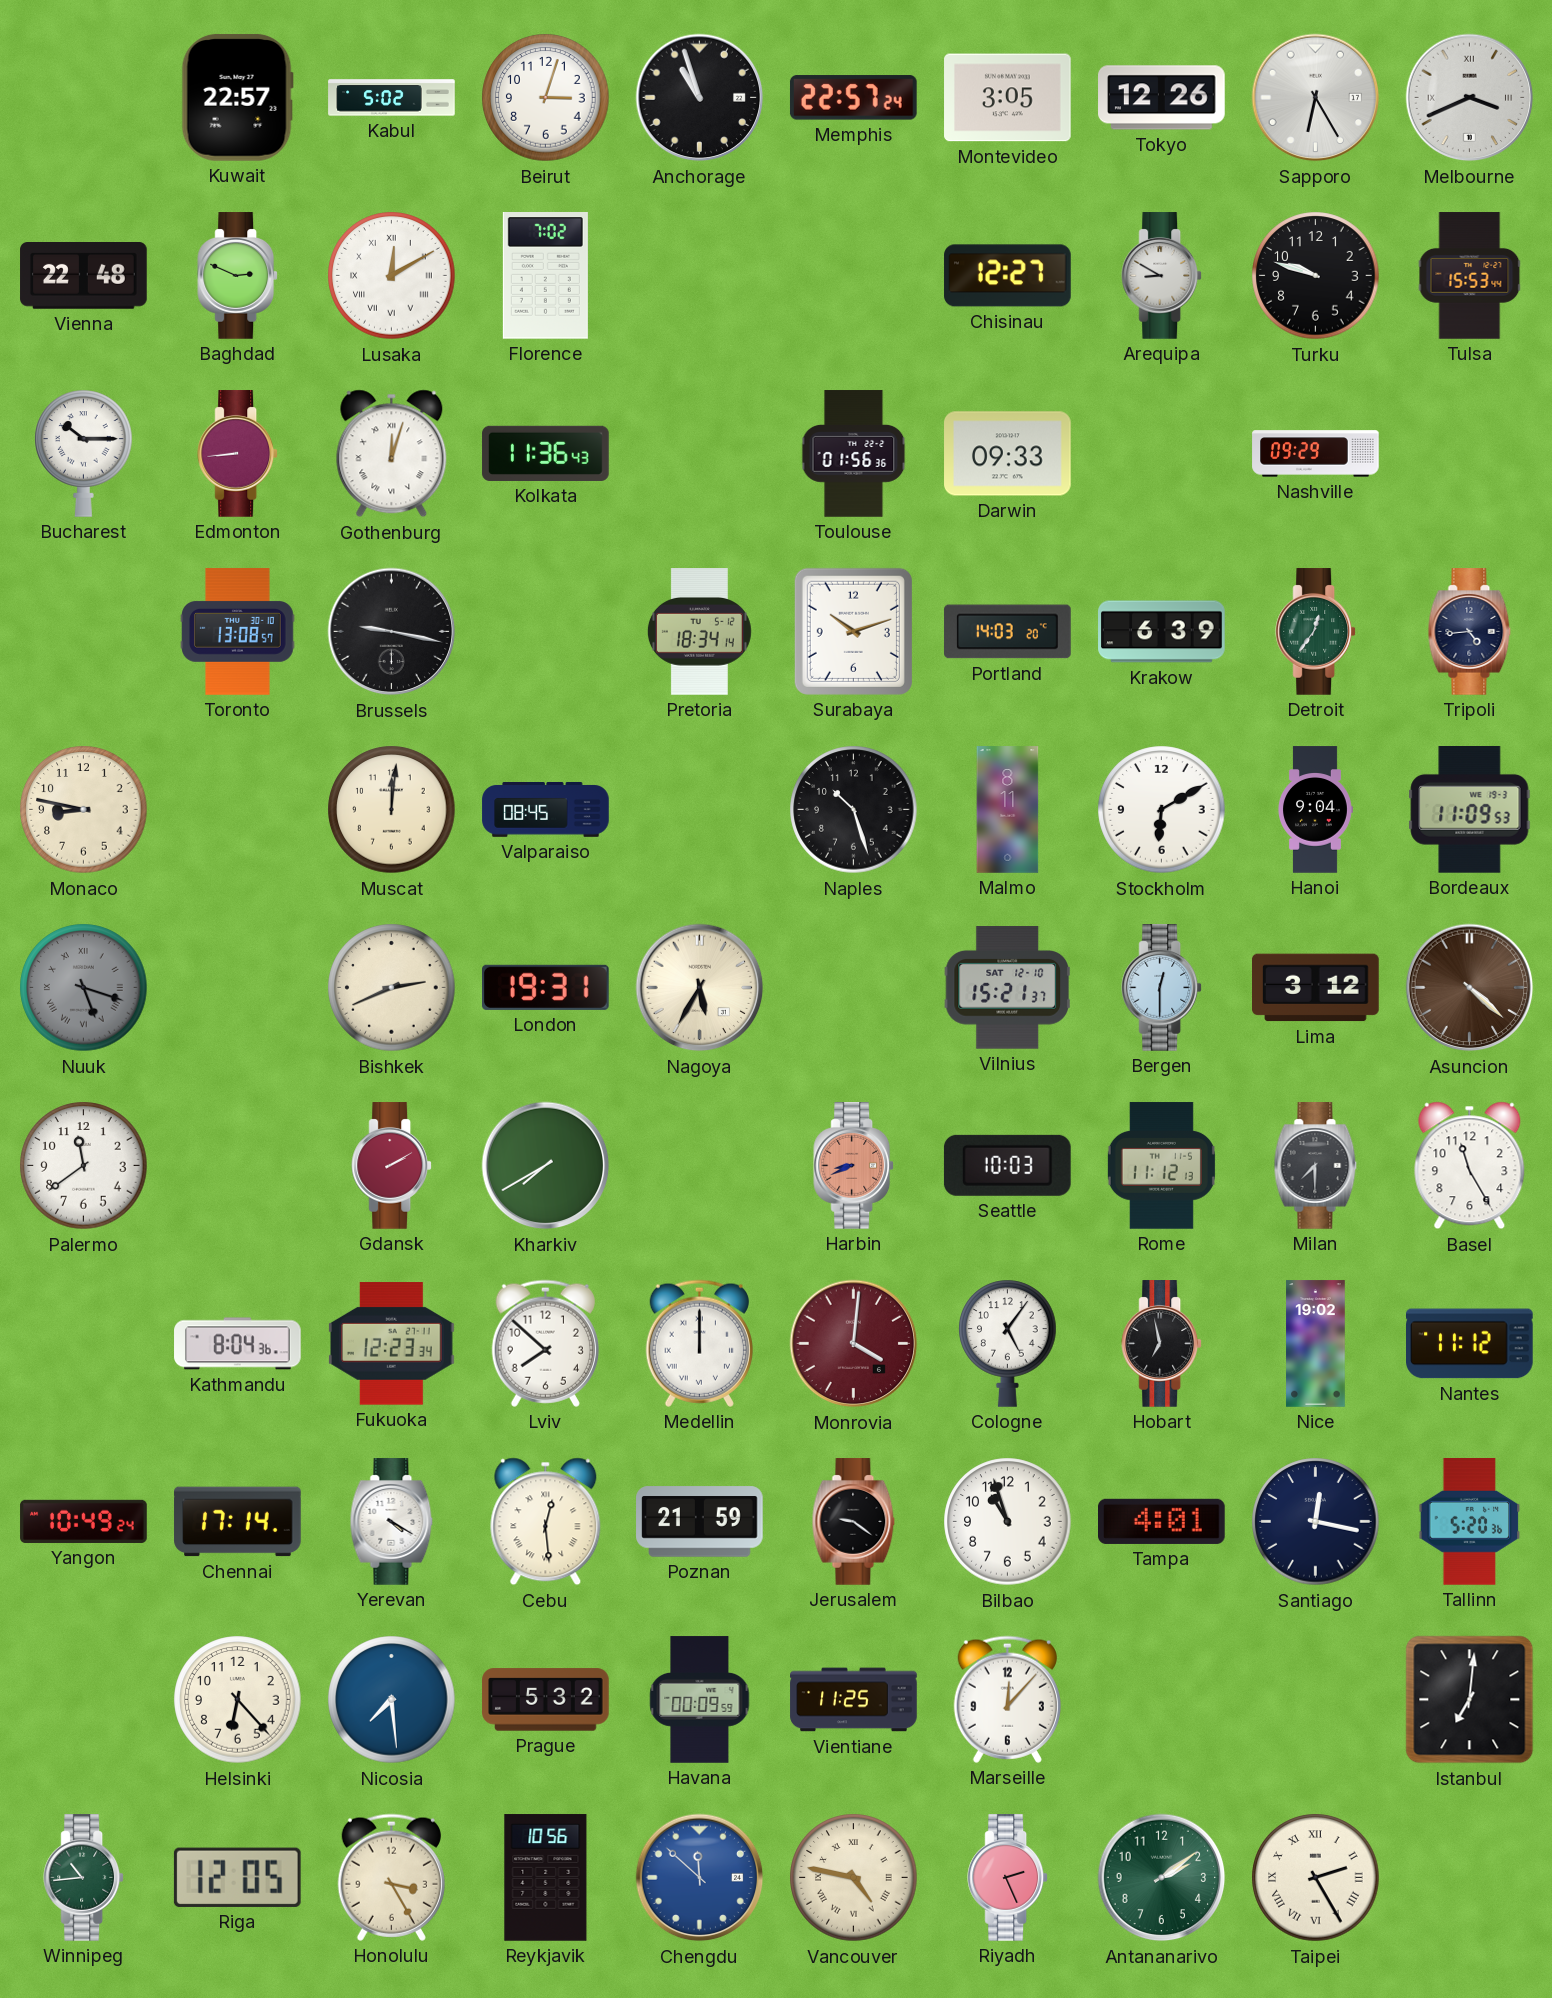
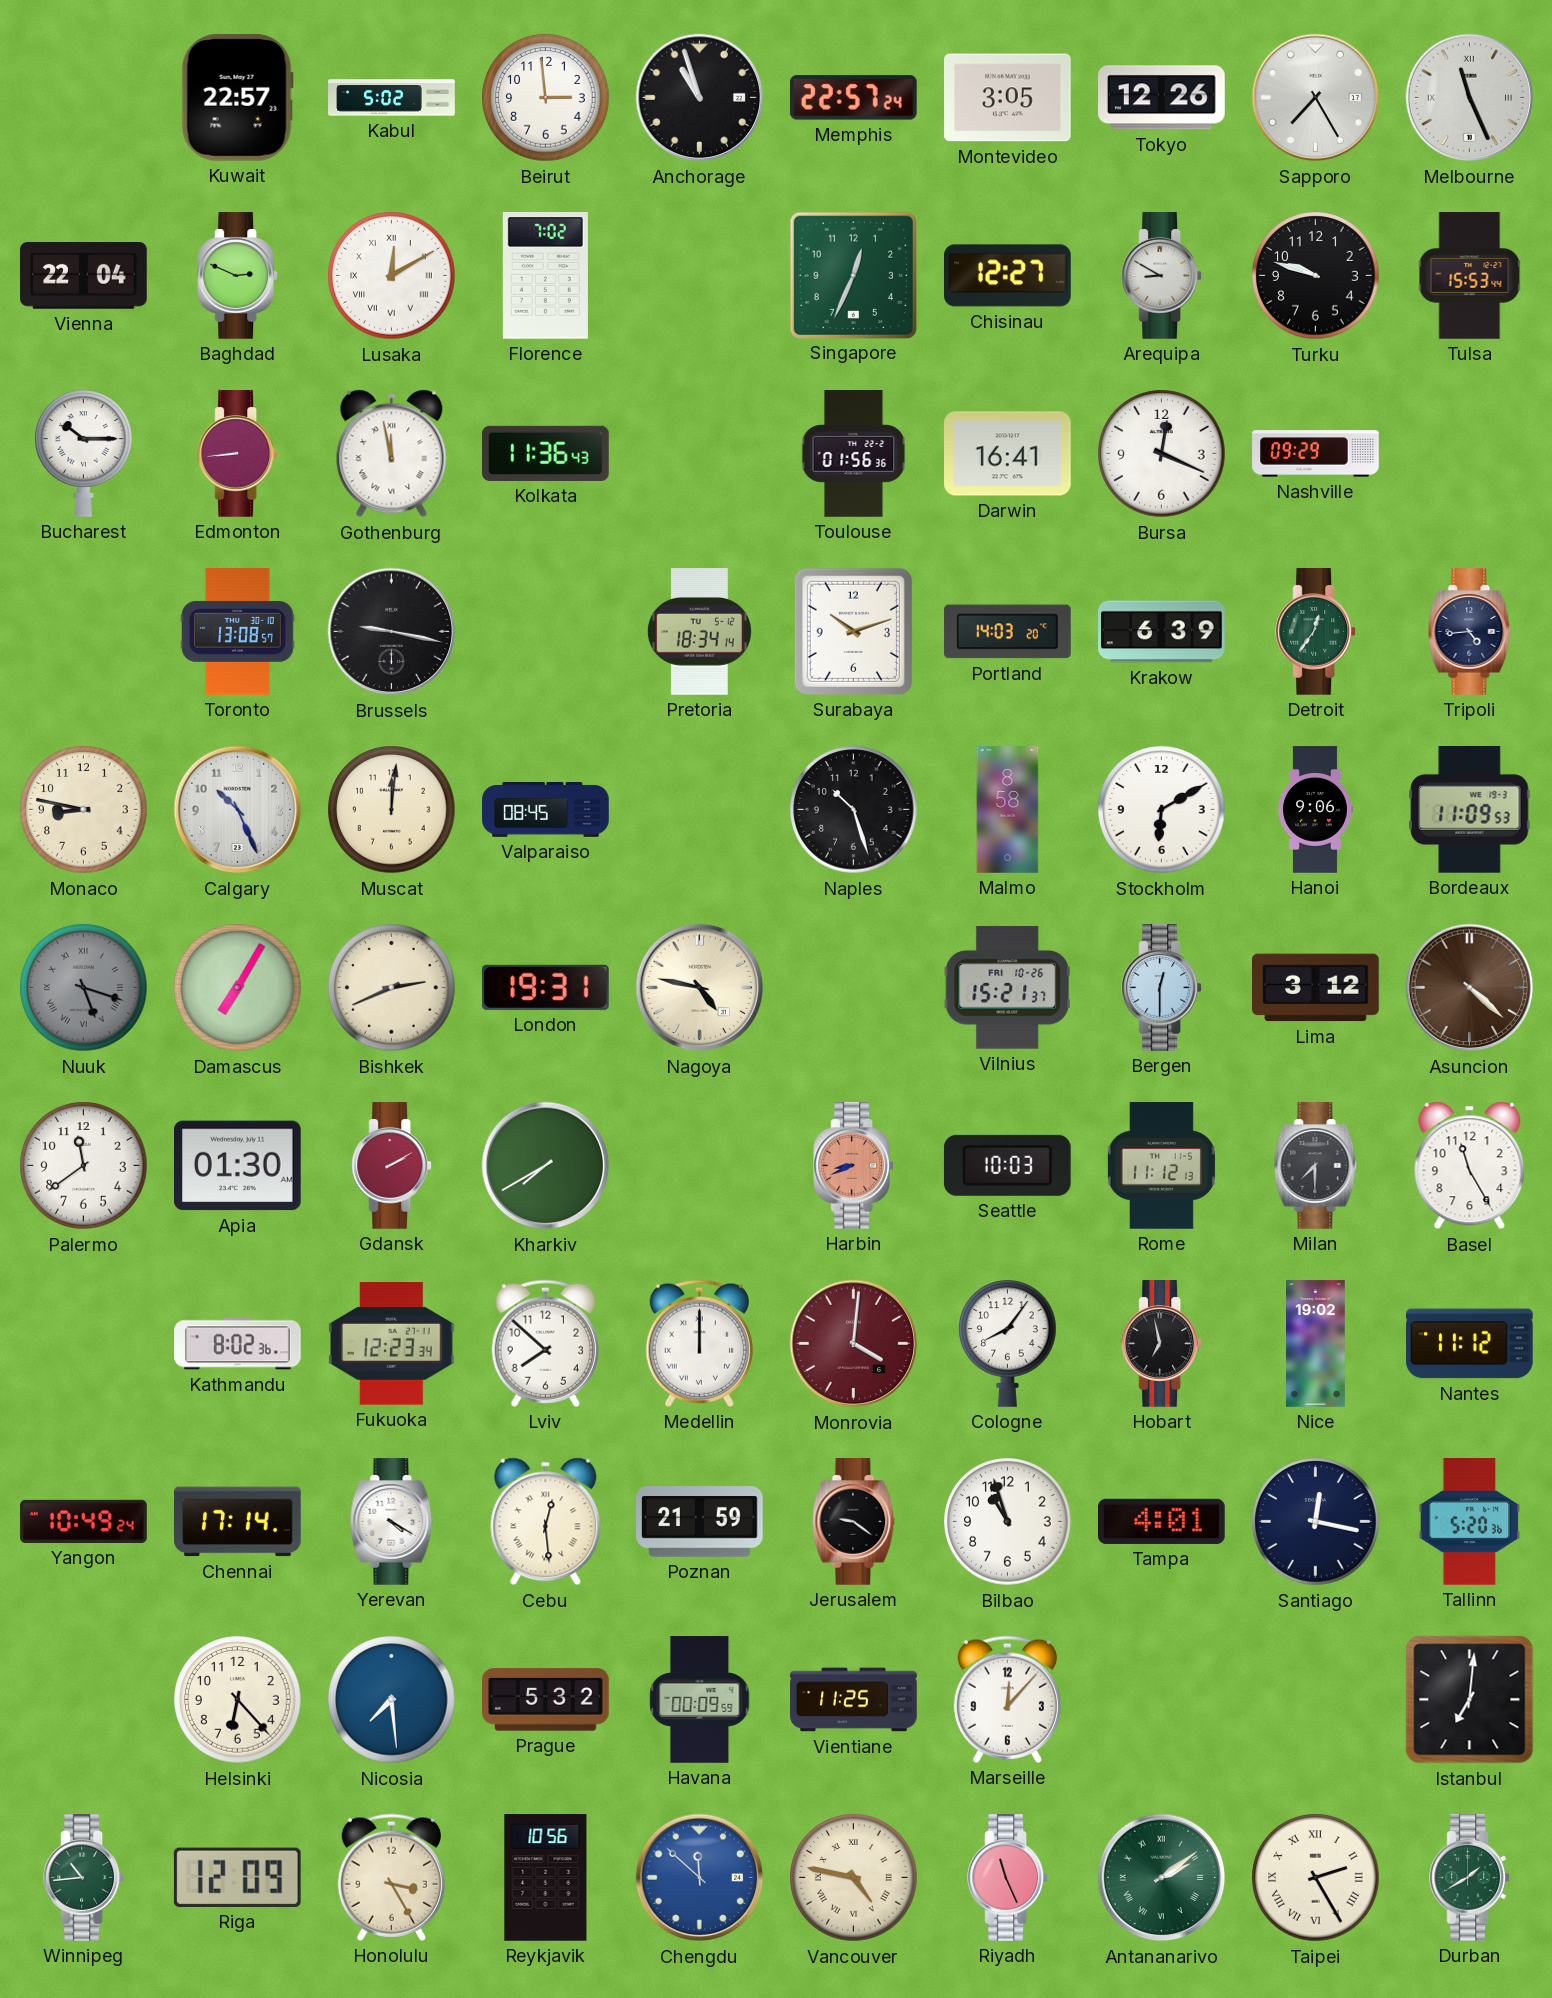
Beirut: 3:03 -> 2:59 (546, 98)
Sapporo: 6:25 -> 7:25 (1316, 98)
Melbourne: 3:41 -> 11:26 (1470, 98)
Vienna: 22:48 -> 22:04 (84, 276)
Singapore: none -> 12:34 (853, 275)
Gothenburg: 12:03 -> 11:58 (392, 454)
Darwin: 09:33 -> 16:41 (1008, 454)
Bursa: none -> 12:19 (1162, 454)
Calgary: none -> 10:26 (238, 810)
Malmo: 8:11 -> 8:58 (1008, 810)
Hanoi: 9:04 -> 9:06 (1315, 810)
Damascus: none -> 7:05 (238, 988)
Nagoya: 5:35 -> 4:47 (700, 988)
Vilnius date: SAT 12-10 -> FRI 10-26 (1007, 988)
Apia: none -> 01:30 (238, 1166)
Kathmandu: 8:04 -> 8:02 (238, 1344)
Cologne: 5:06 -> 8:06 (1008, 1343)
Riga: 12:05 -> 12:09 (237, 1877)
Riyadh: 2:26 -> 11:26 (1008, 1878)
Antananarivo numerals: Arabic -> Roman (1162, 1878)
Durban: none -> 1:40 (1470, 1878)
